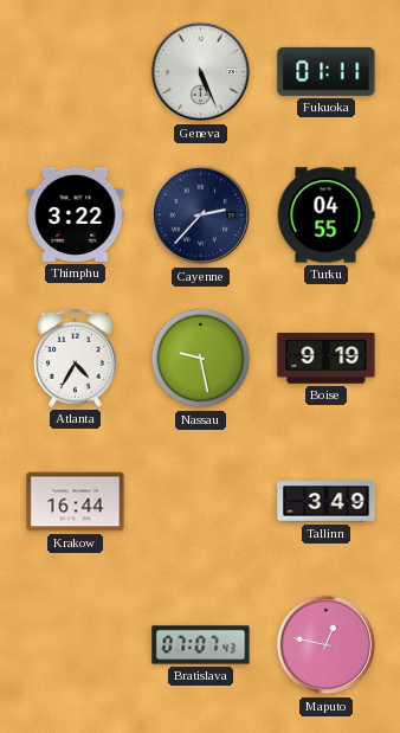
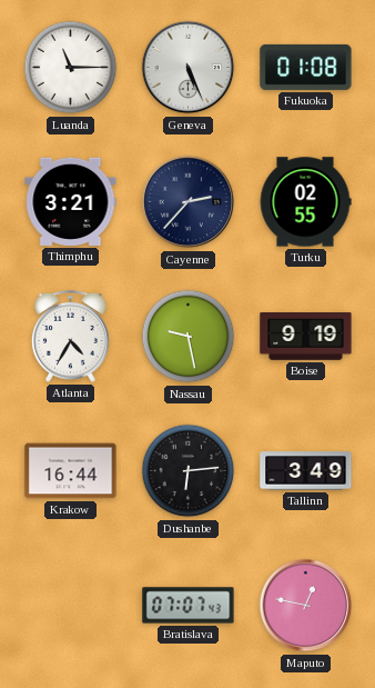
Luanda: none -> 11:15 (71, 68)
Fukuoka: 01:11 -> 01:08 (306, 67)
Thimphu: 3:22 -> 3:21 (71, 201)
Turku: 04:55 -> 02:55 (305, 202)
Dushanbe: none -> 6:14 (189, 471)
